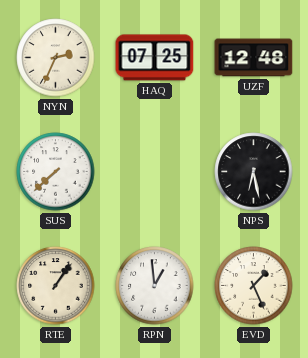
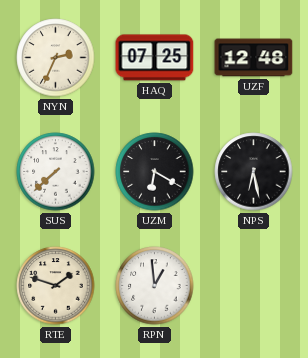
UZM: none -> 6:20 (155, 172)
RTE: 1:06 -> 1:48 (56, 286)
EVD: 1:26 -> none (254, 286)
